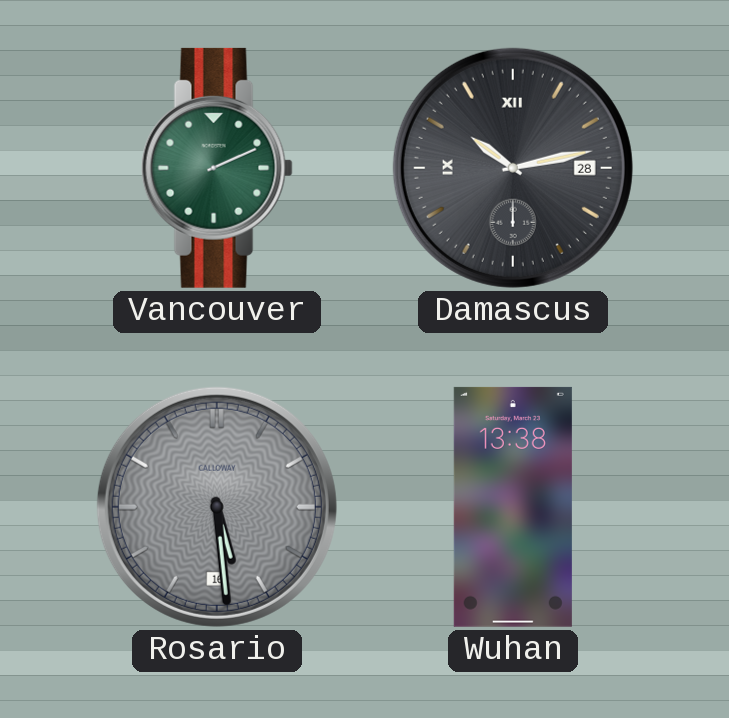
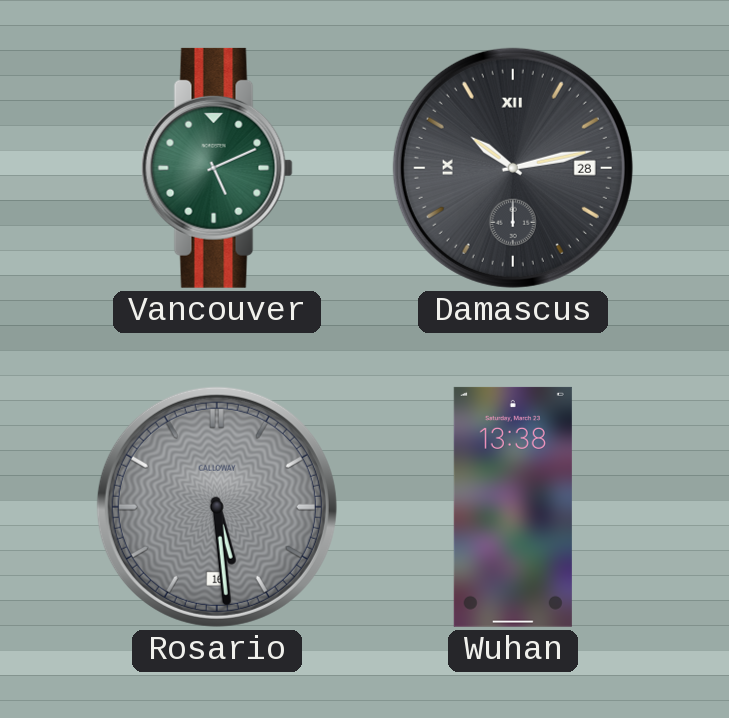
Vancouver: 2:11 -> 5:11 (217, 168)
